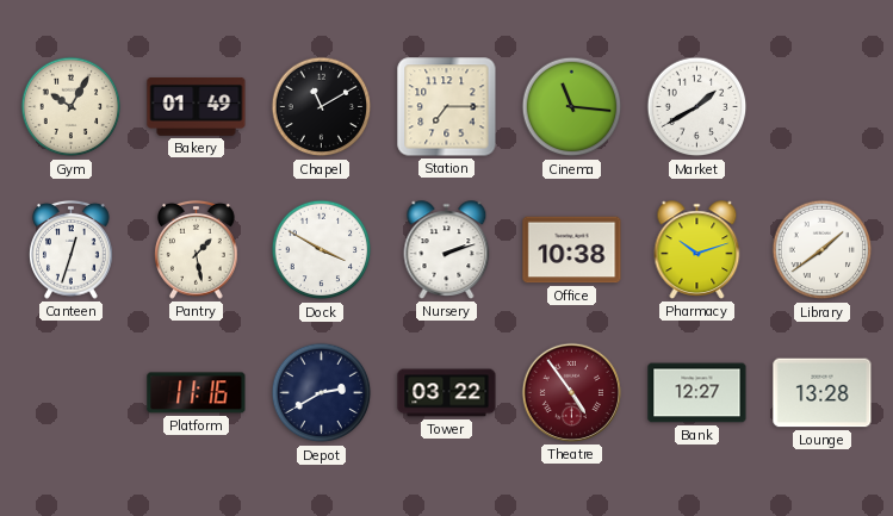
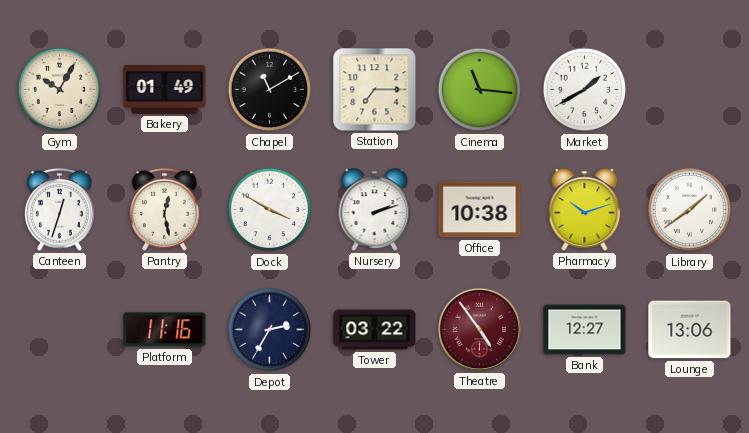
Pantry: 1:28 -> 12:28 (165, 209)
Depot: 2:40 -> 2:35 (270, 330)
Lounge: 13:28 -> 13:06 (690, 330)
